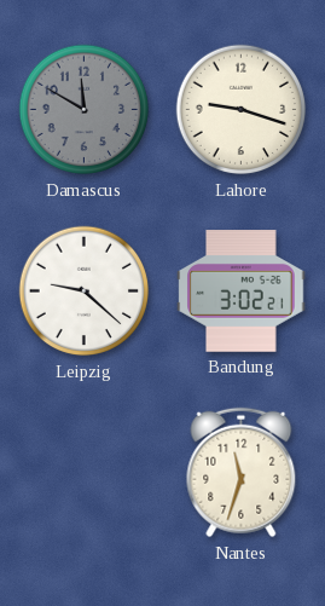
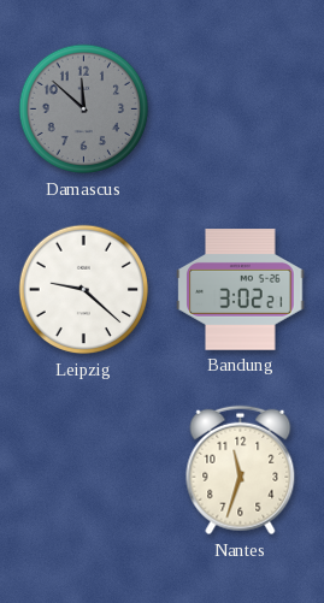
Damascus: 11:50 -> 11:52 (84, 110)
Lahore: 9:18 -> none (242, 110)
